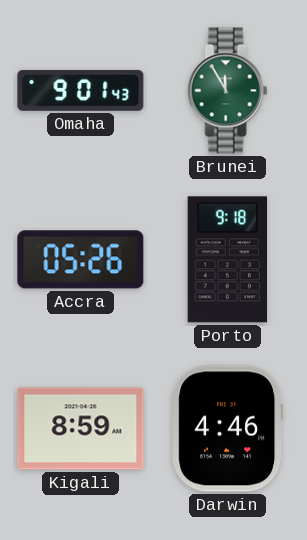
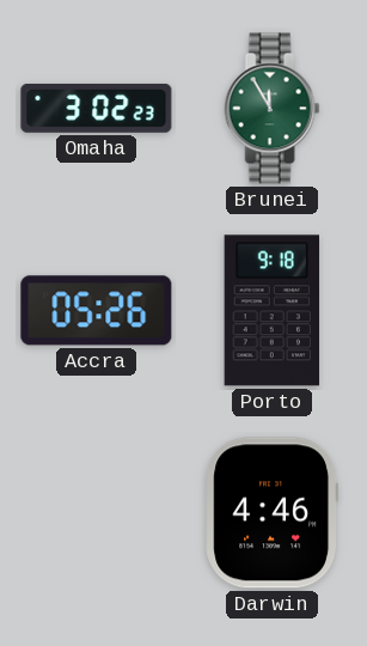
Omaha: 9:01 -> 3:02 (97, 108)
Kigali: 8:59 -> none (81, 429)
